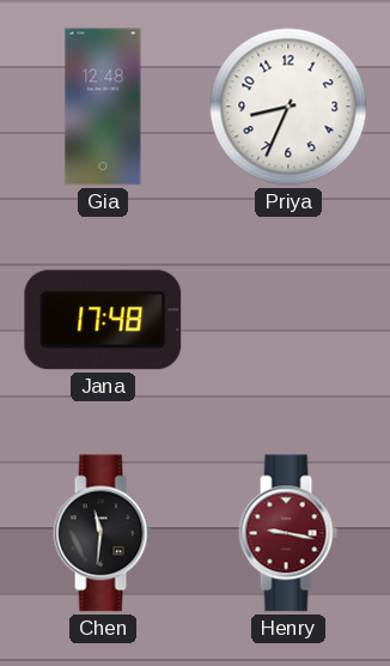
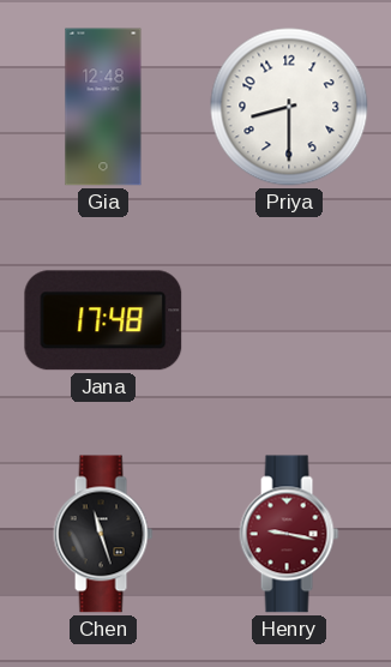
Priya: 8:34 -> 8:30 (289, 107)
Chen: 11:31 -> 11:27 (103, 534)
